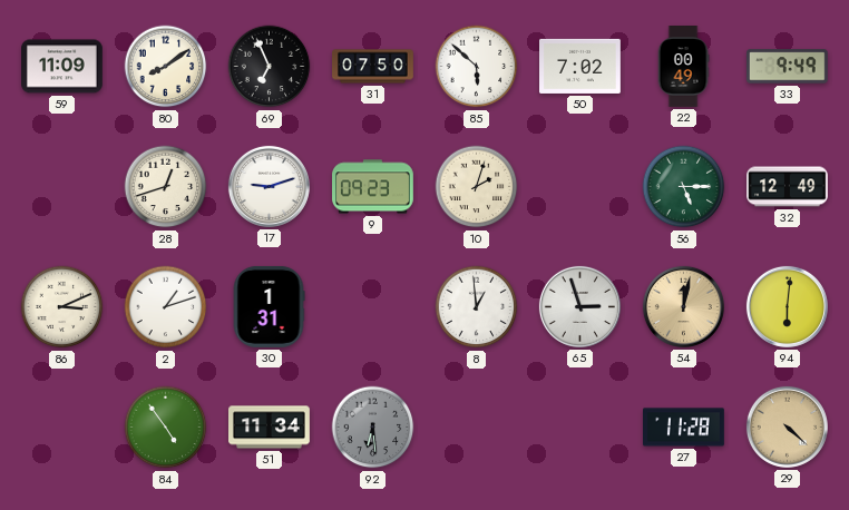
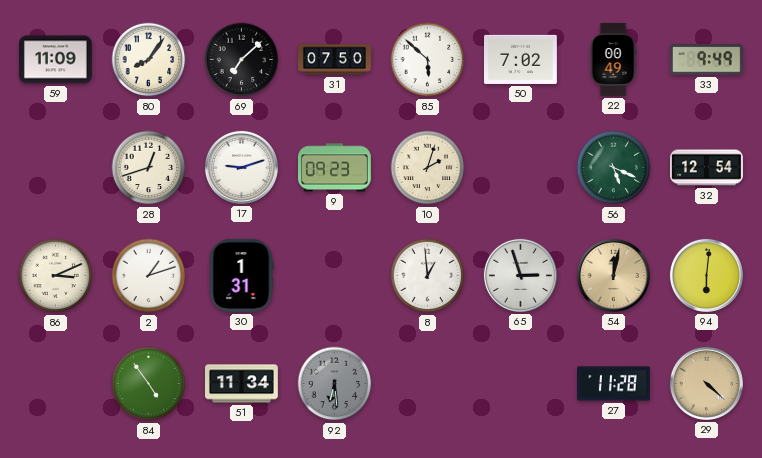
80: 8:09 -> 8:06 (149, 60)
69: 6:56 -> 7:08 (242, 60)
56: 5:15 -> 5:19 (614, 168)
32: 12:49 -> 12:54 (707, 168)
